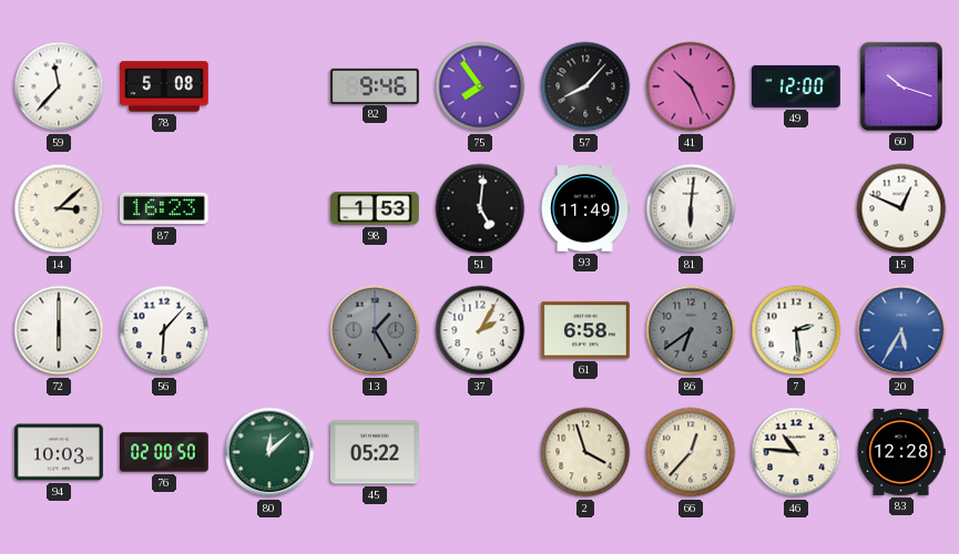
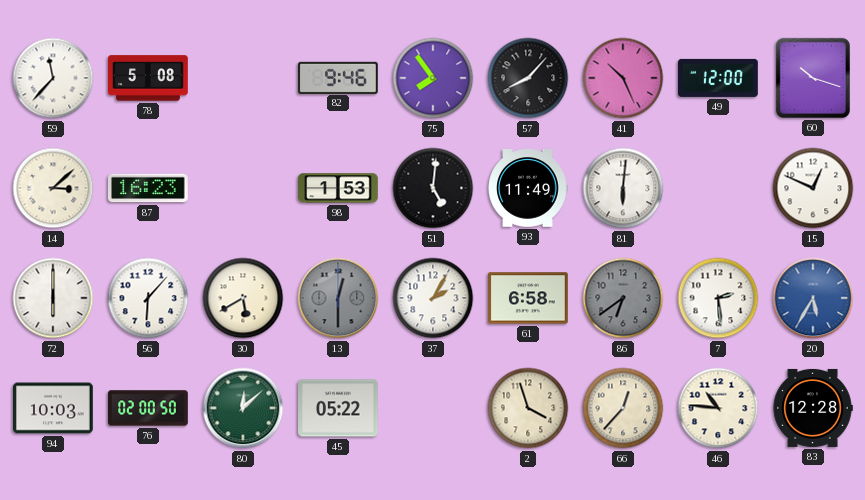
30: none -> 5:40 (243, 298)
13: 1:25 -> 12:30 (338, 298)
